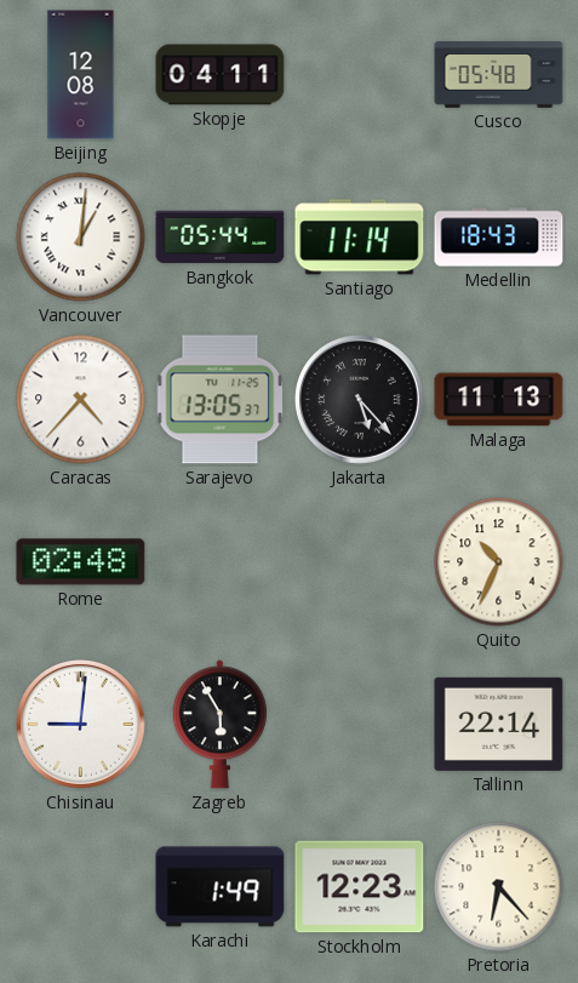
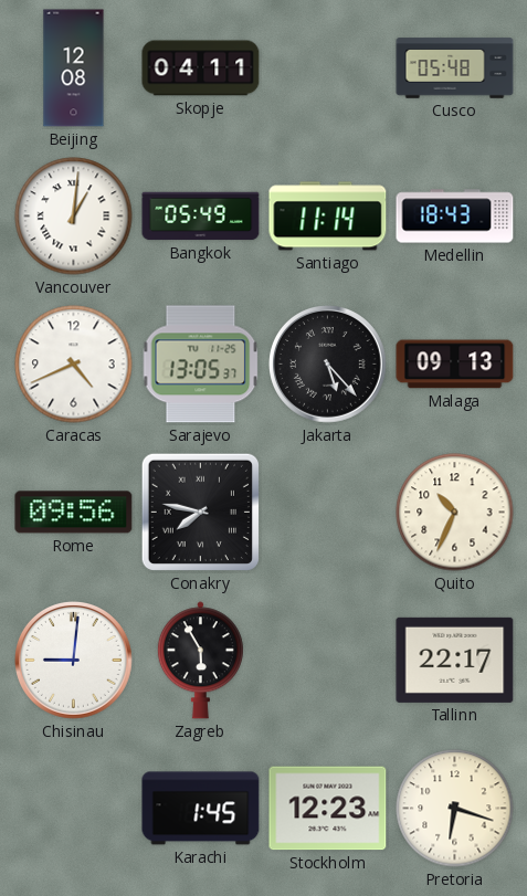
Bangkok: 05:44 -> 05:49 (201, 217)
Caracas: 4:37 -> 4:41 (74, 365)
Malaga: 11:13 -> 09:13 (455, 365)
Rome: 02:48 -> 09:56 (74, 513)
Conakry: none -> 7:47 (200, 512)
Tallinn: 22:14 -> 22:17 (455, 660)
Karachi: 1:49 -> 1:45 (201, 809)
Pretoria: 6:23 -> 6:18 (455, 809)
